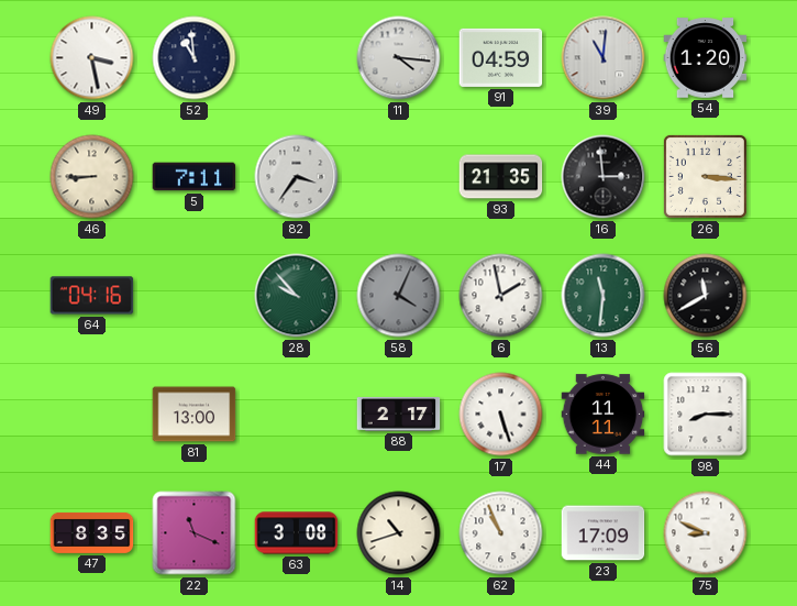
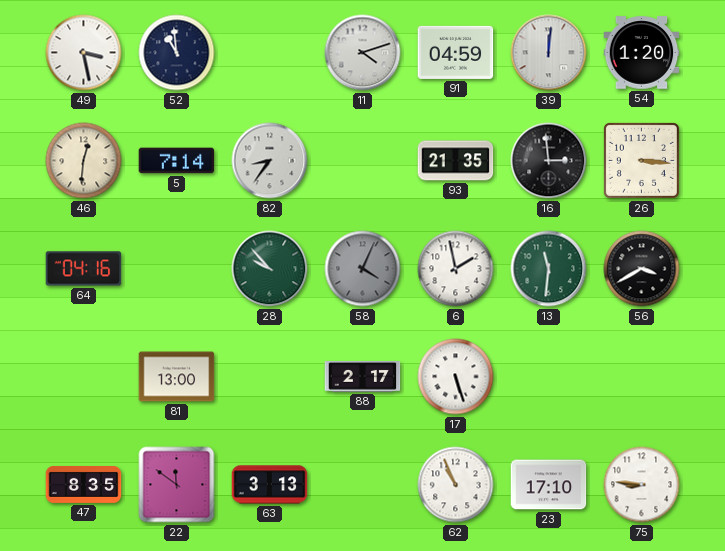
11: 4:16 -> 4:12 (363, 53)
39: 11:01 -> 12:01 (549, 53)
46: 8:45 -> 12:31 (84, 161)
5: 7:11 -> 7:14 (177, 161)
82: 3:36 -> 8:36 (270, 161)
56: 11:40 -> 3:40 (642, 269)
44: 11:11 -> none (604, 415)
98: 8:15 -> none (706, 415)
22: 11:19 -> 11:51 (177, 485)
63: 3:08 -> 3:13 (270, 485)
14: 10:42 -> none (399, 533)
23: 17:09 -> 17:10 (549, 485)
75: 8:49 -> 8:46 (642, 485)
